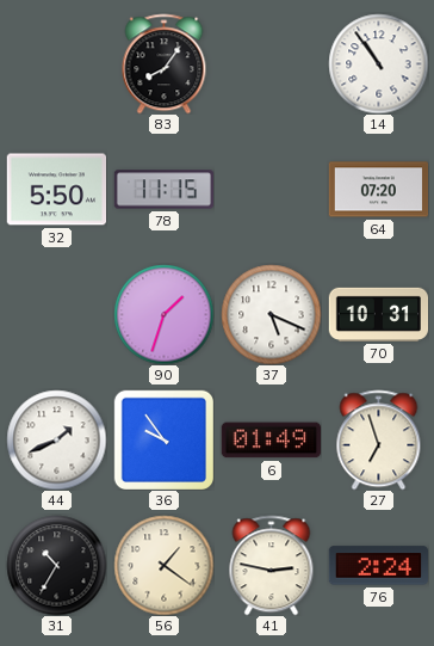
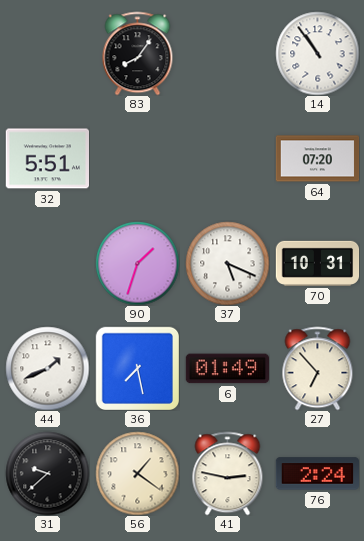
32: 5:50 -> 5:51 (47, 159)
78: 11:15 -> none (163, 190)
36: 9:54 -> 7:28 (137, 368)
27: 6:57 -> 6:53 (318, 368)
31: 10:35 -> 9:38 (47, 473)
